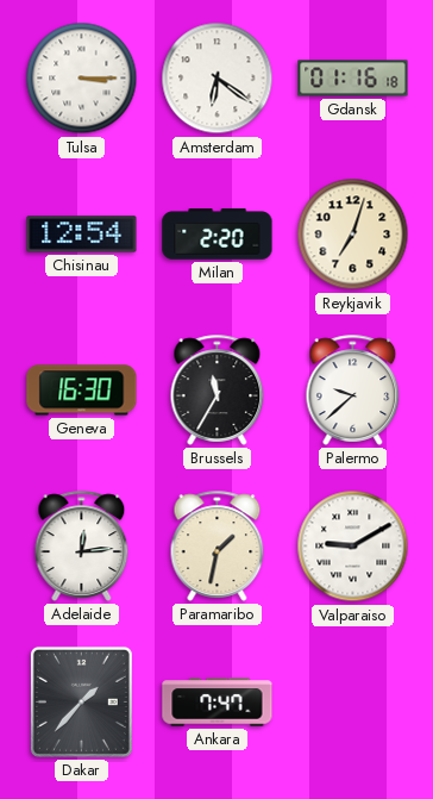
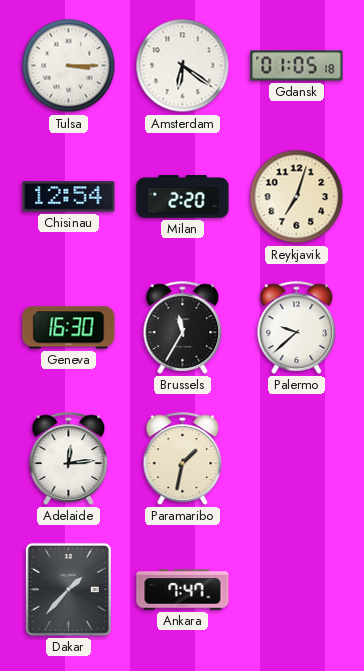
Gdansk: 01:16 -> 01:05 (297, 66)
Valparaiso: 9:10 -> none (353, 547)
